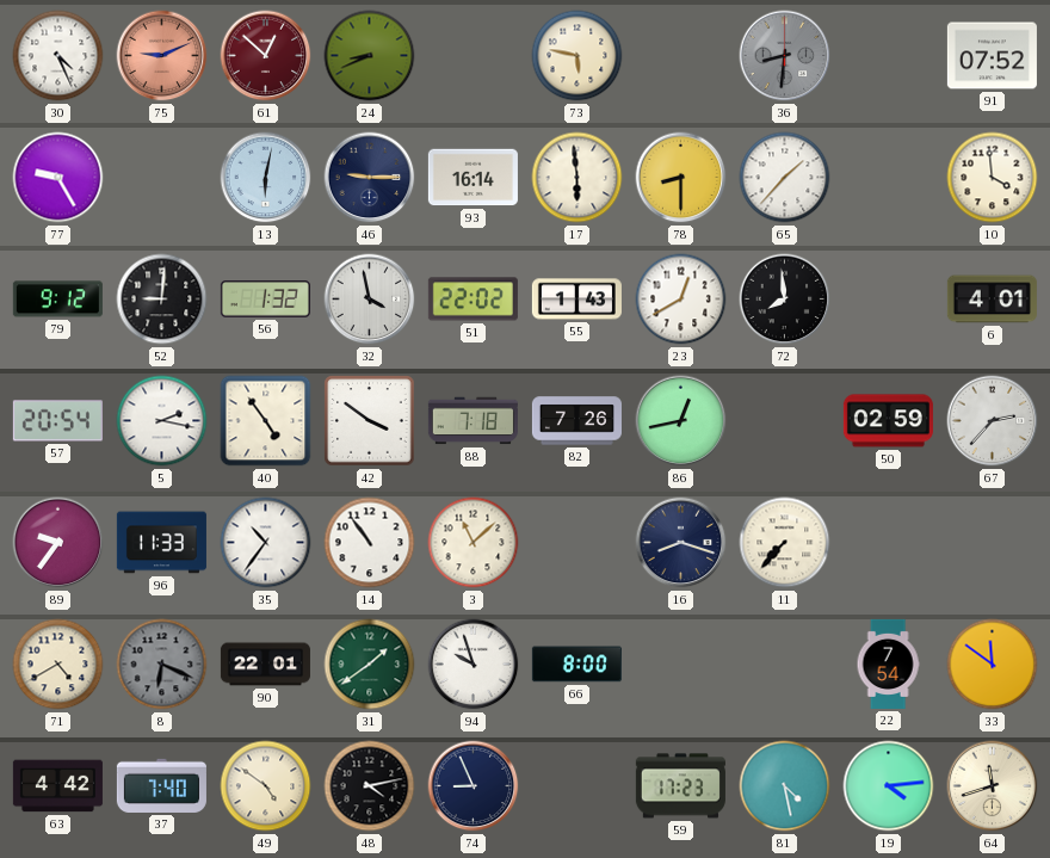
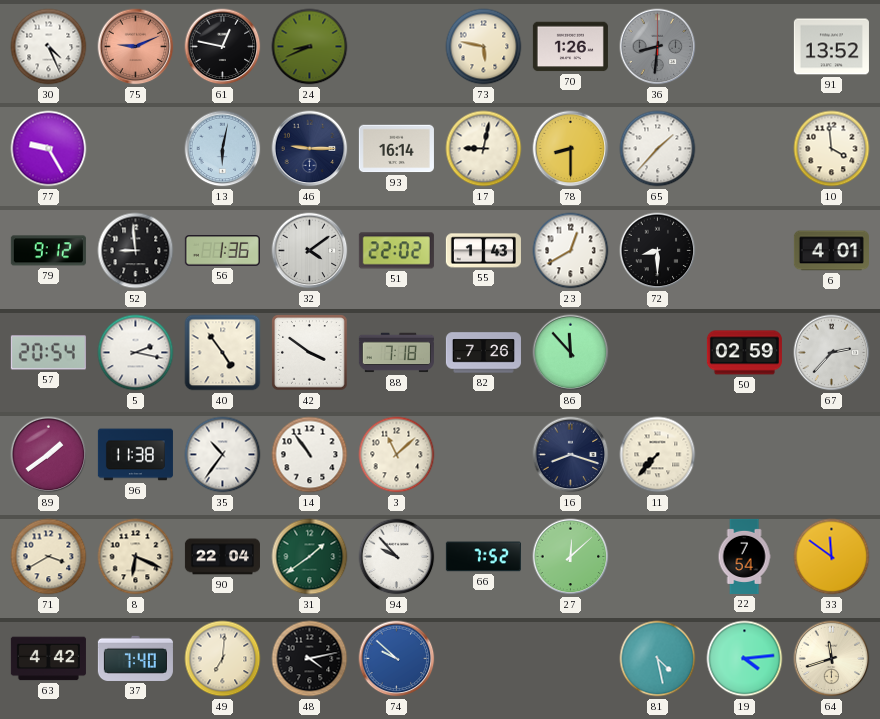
61: 12:52 -> 12:47 (223, 47)
61 dial: burgundy -> black (223, 47)
70: none -> 1:26 (570, 47)
91: 07:52 -> 13:52 (831, 47)
17: 5:59 -> 9:02 (484, 149)
52: 9:01 -> 8:59 (136, 251)
56: 1:32 -> 1:36 (222, 251)
32: 3:58 -> 4:09 (310, 251)
72: 7:59 -> 8:30 (658, 251)
86: 12:43 -> 11:53 (571, 353)
89: 9:36 -> 1:39 (49, 455)
96: 11:33 -> 11:38 (135, 455)
71: 4:40 -> 3:40 (49, 557)
8 dial: grey -> cream (136, 557)
90: 22:01 -> 22:04 (222, 557)
94: 9:57 -> 9:53 (397, 557)
66: 8:00 -> 7:52 (483, 557)
27: none -> 12:08 (571, 557)
49: 4:51 -> 7:01 (223, 659)
74: 8:56 -> 9:52 (397, 659)
74 dial: navy -> blue (397, 659)
59: 17:23 -> none (680, 786)
